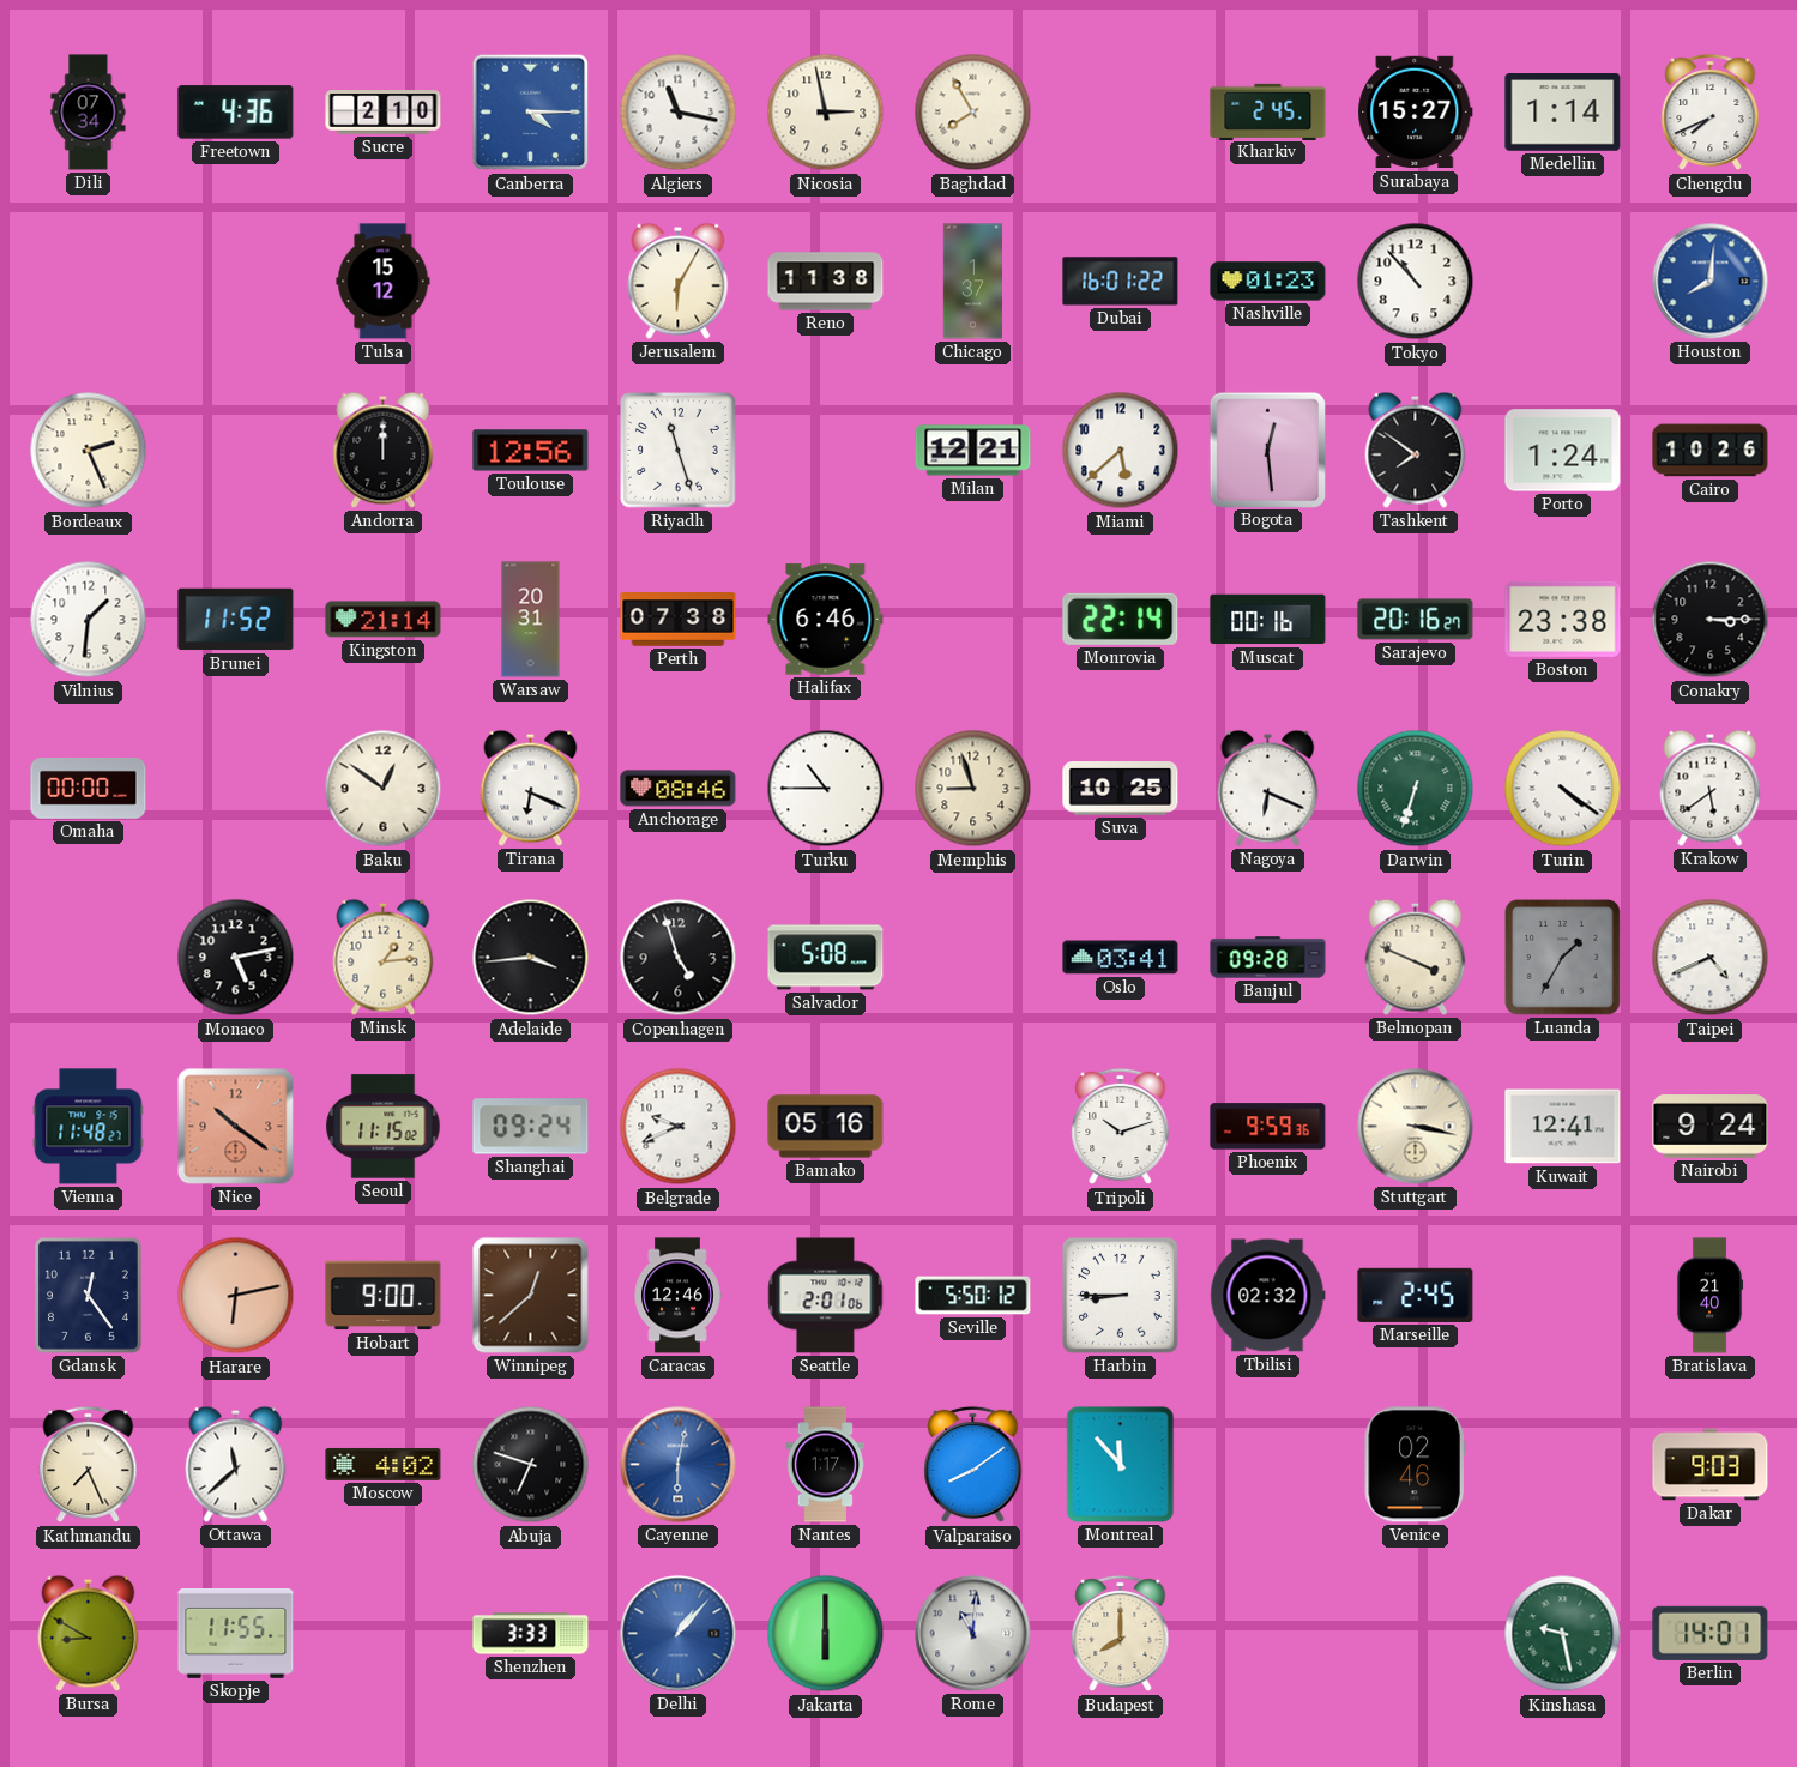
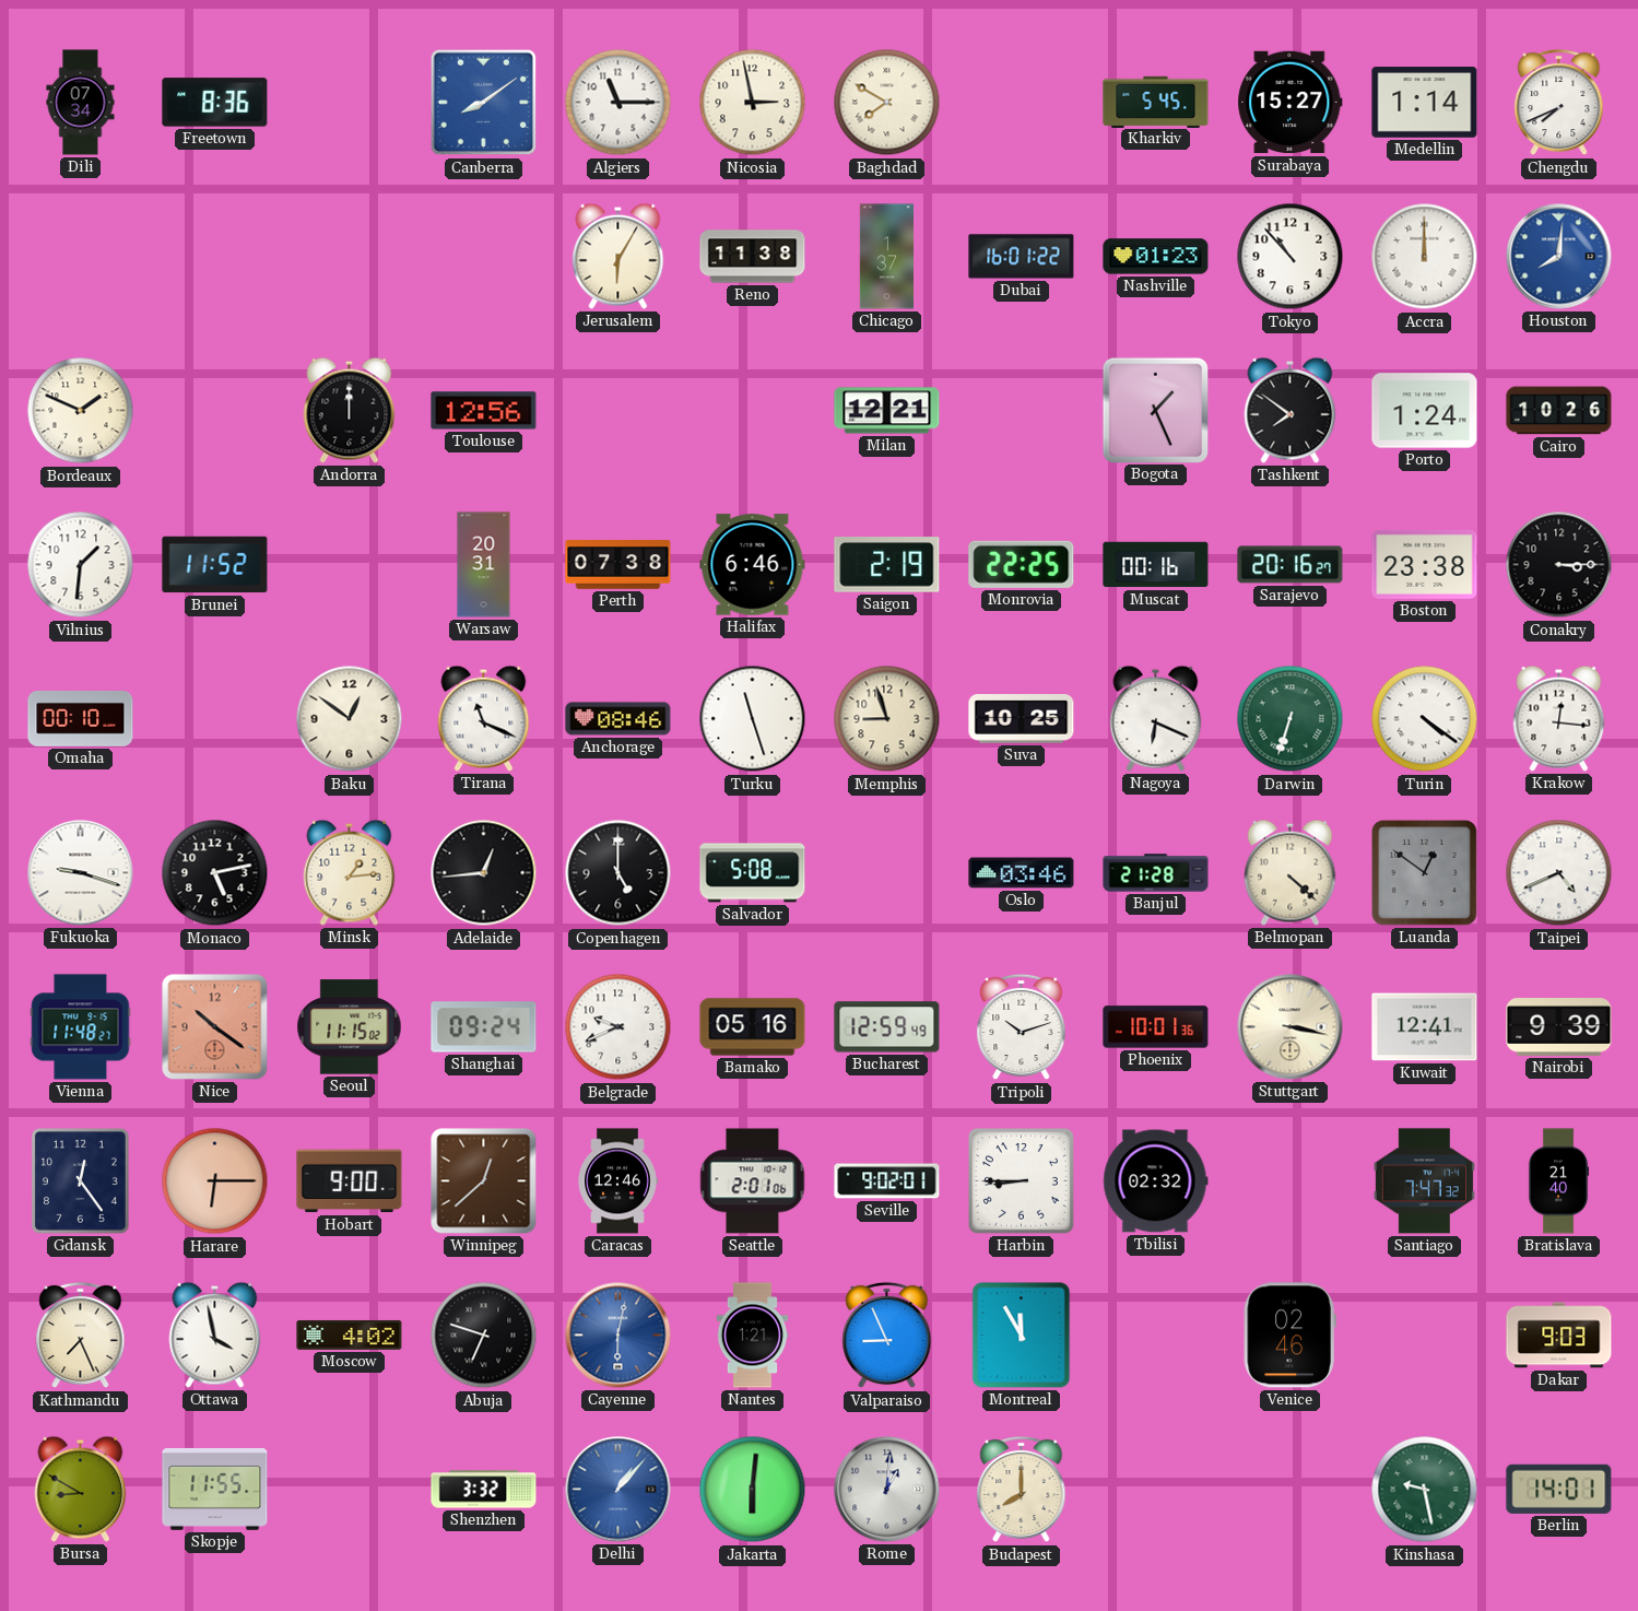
Freetown: 4:36 -> 8:36 (215, 103)
Sucre: 2:10 -> none (384, 113)
Canberra: 4:15 -> 8:09 (484, 103)
Algiers: 11:17 -> 11:15 (618, 103)
Baghdad: 7:55 -> 7:50 (887, 103)
Kharkiv: 2:45 -> 5:45 (1156, 102)
Tulsa: 15:12 -> none (384, 282)
Accra: none -> 12:00 (1425, 257)
Bordeaux: 2:26 -> 1:49 (81, 411)
Riyadh: 11:27 -> none (679, 451)
Miami: 5:38 -> none (1121, 451)
Bogota: 12:29 -> 1:26 (1155, 410)
Kingston: 21:14 -> none (384, 620)
Saigon: none -> 2:19 (887, 565)
Monrovia: 22:14 -> 22:25 (1022, 564)
Omaha: 00:00 -> 00:10 (81, 718)
Tirana: 6:19 -> 11:19 (484, 718)
Turku: 10:45 -> 11:27 (753, 719)
Krakow: 5:39 -> 12:16 (1559, 718)
Fukuoka: none -> 9:18 (81, 873)
Adelaide: 3:44 -> 12:44 (484, 873)
Copenhagen: 4:57 -> 5:00 (618, 873)
Oslo: 03:41 -> 03:46 (1022, 873)
Banjul: 09:28 -> 21:28 (1156, 873)
Belmopan: 3:49 -> 4:22 (1291, 872)
Luanda: 1:35 -> 12:51 (1425, 873)
Bucharest: none -> 12:59 (887, 1027)
Phoenix: 9:59 -> 10:01 (1156, 1027)
Nairobi: 9:24 -> 9:39 (1559, 1027)
Harare: 6:13 -> 6:15 (215, 1181)
Seville: 5:50 -> 9:02 (887, 1181)
Marseille: 2:45 -> none (1416, 1295)
Santiago: none -> 7:47 (1424, 1181)
Ottawa: 11:38 -> 3:58 (215, 1334)
Nantes: 1:17 -> 1:21 (753, 1336)
Valparaiso: 8:09 -> 8:56 (887, 1336)
Montreal: 11:53 -> 11:55 (1022, 1336)
Shenzhen: 3:33 -> 3:32 (484, 1490)
Jakarta: 6:00 -> 6:01 (753, 1490)
Rome: 11:01 -> 1:01 (887, 1490)
